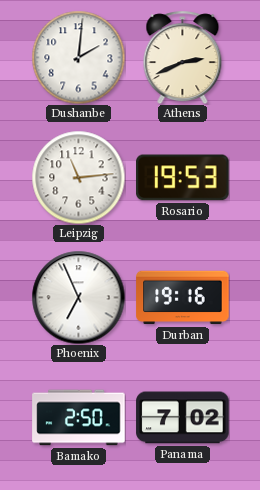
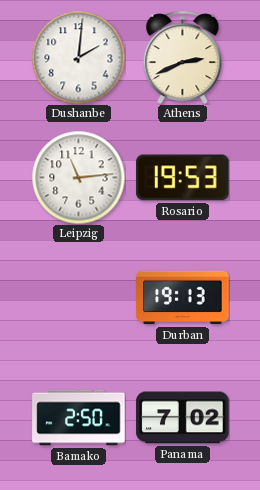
Phoenix: 6:56 -> none (78, 297)
Durban: 19:16 -> 19:13 (183, 298)
